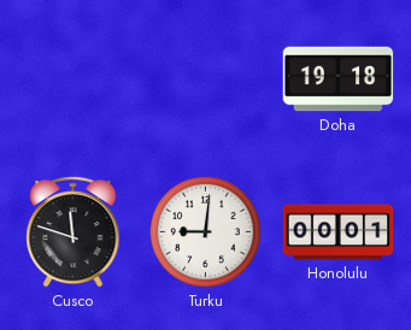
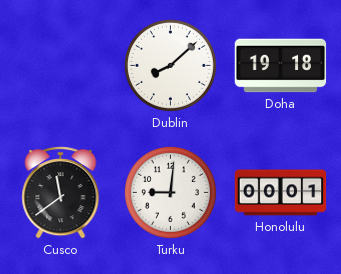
Dublin: none -> 8:08 (170, 65)
Cusco: 11:48 -> 11:39 (61, 193)
